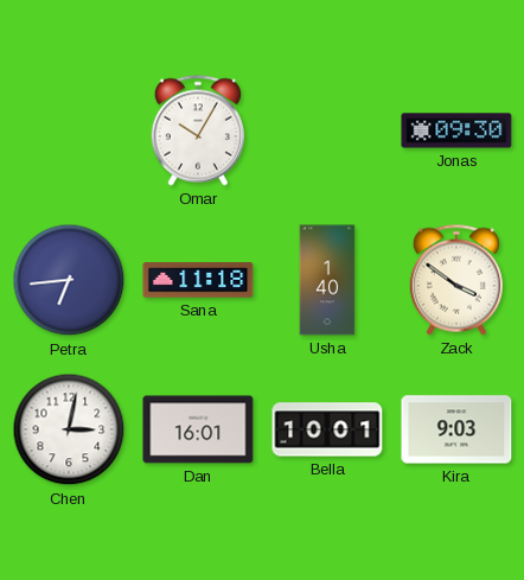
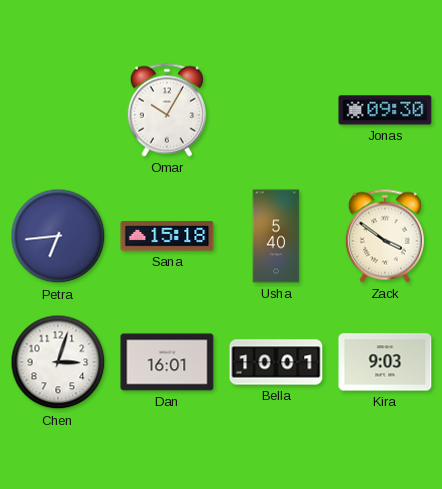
Sana: 11:18 -> 15:18 (167, 236)
Usha: 1:40 -> 5:40 (276, 236)
Chen: 3:02 -> 3:03 (58, 362)
